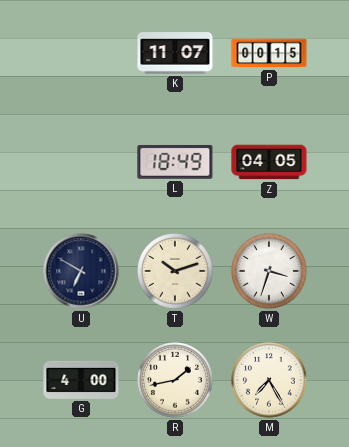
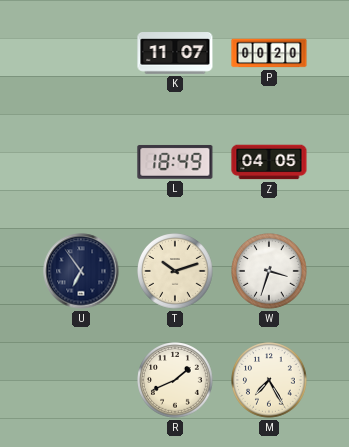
P: 00:15 -> 00:20 (269, 53)
U: 6:50 -> 6:54 (81, 271)
G: 4:00 -> none (81, 380)
R: 1:43 -> 1:41 (175, 380)
